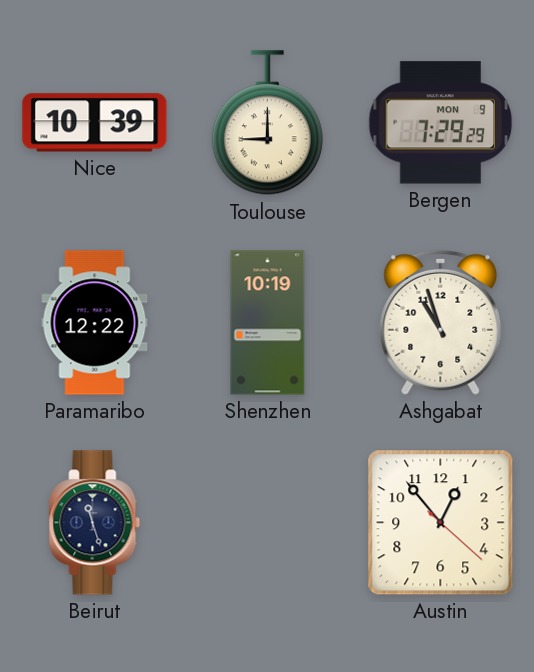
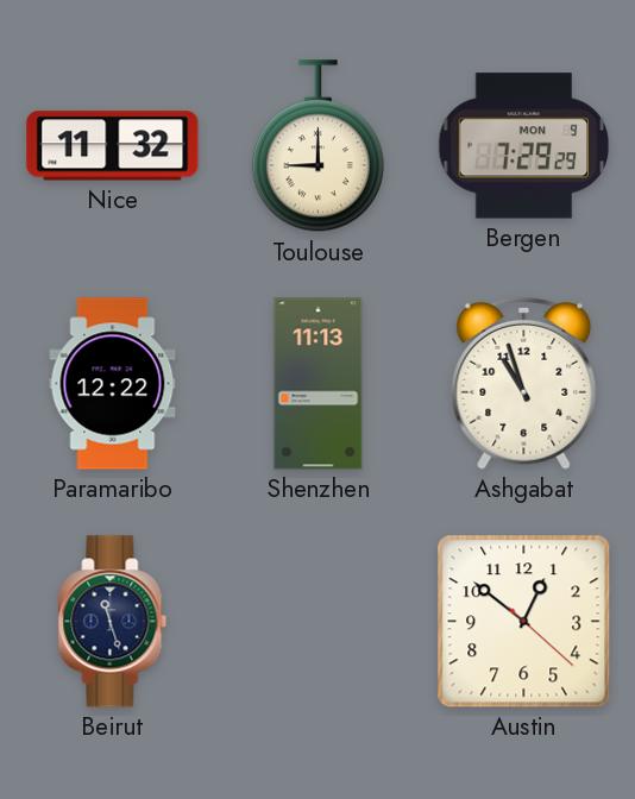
Nice: 10:39 -> 11:32 (113, 146)
Shenzhen: 10:19 -> 11:13 (319, 384)
Austin: 12:53 -> 12:51 (524, 622)
